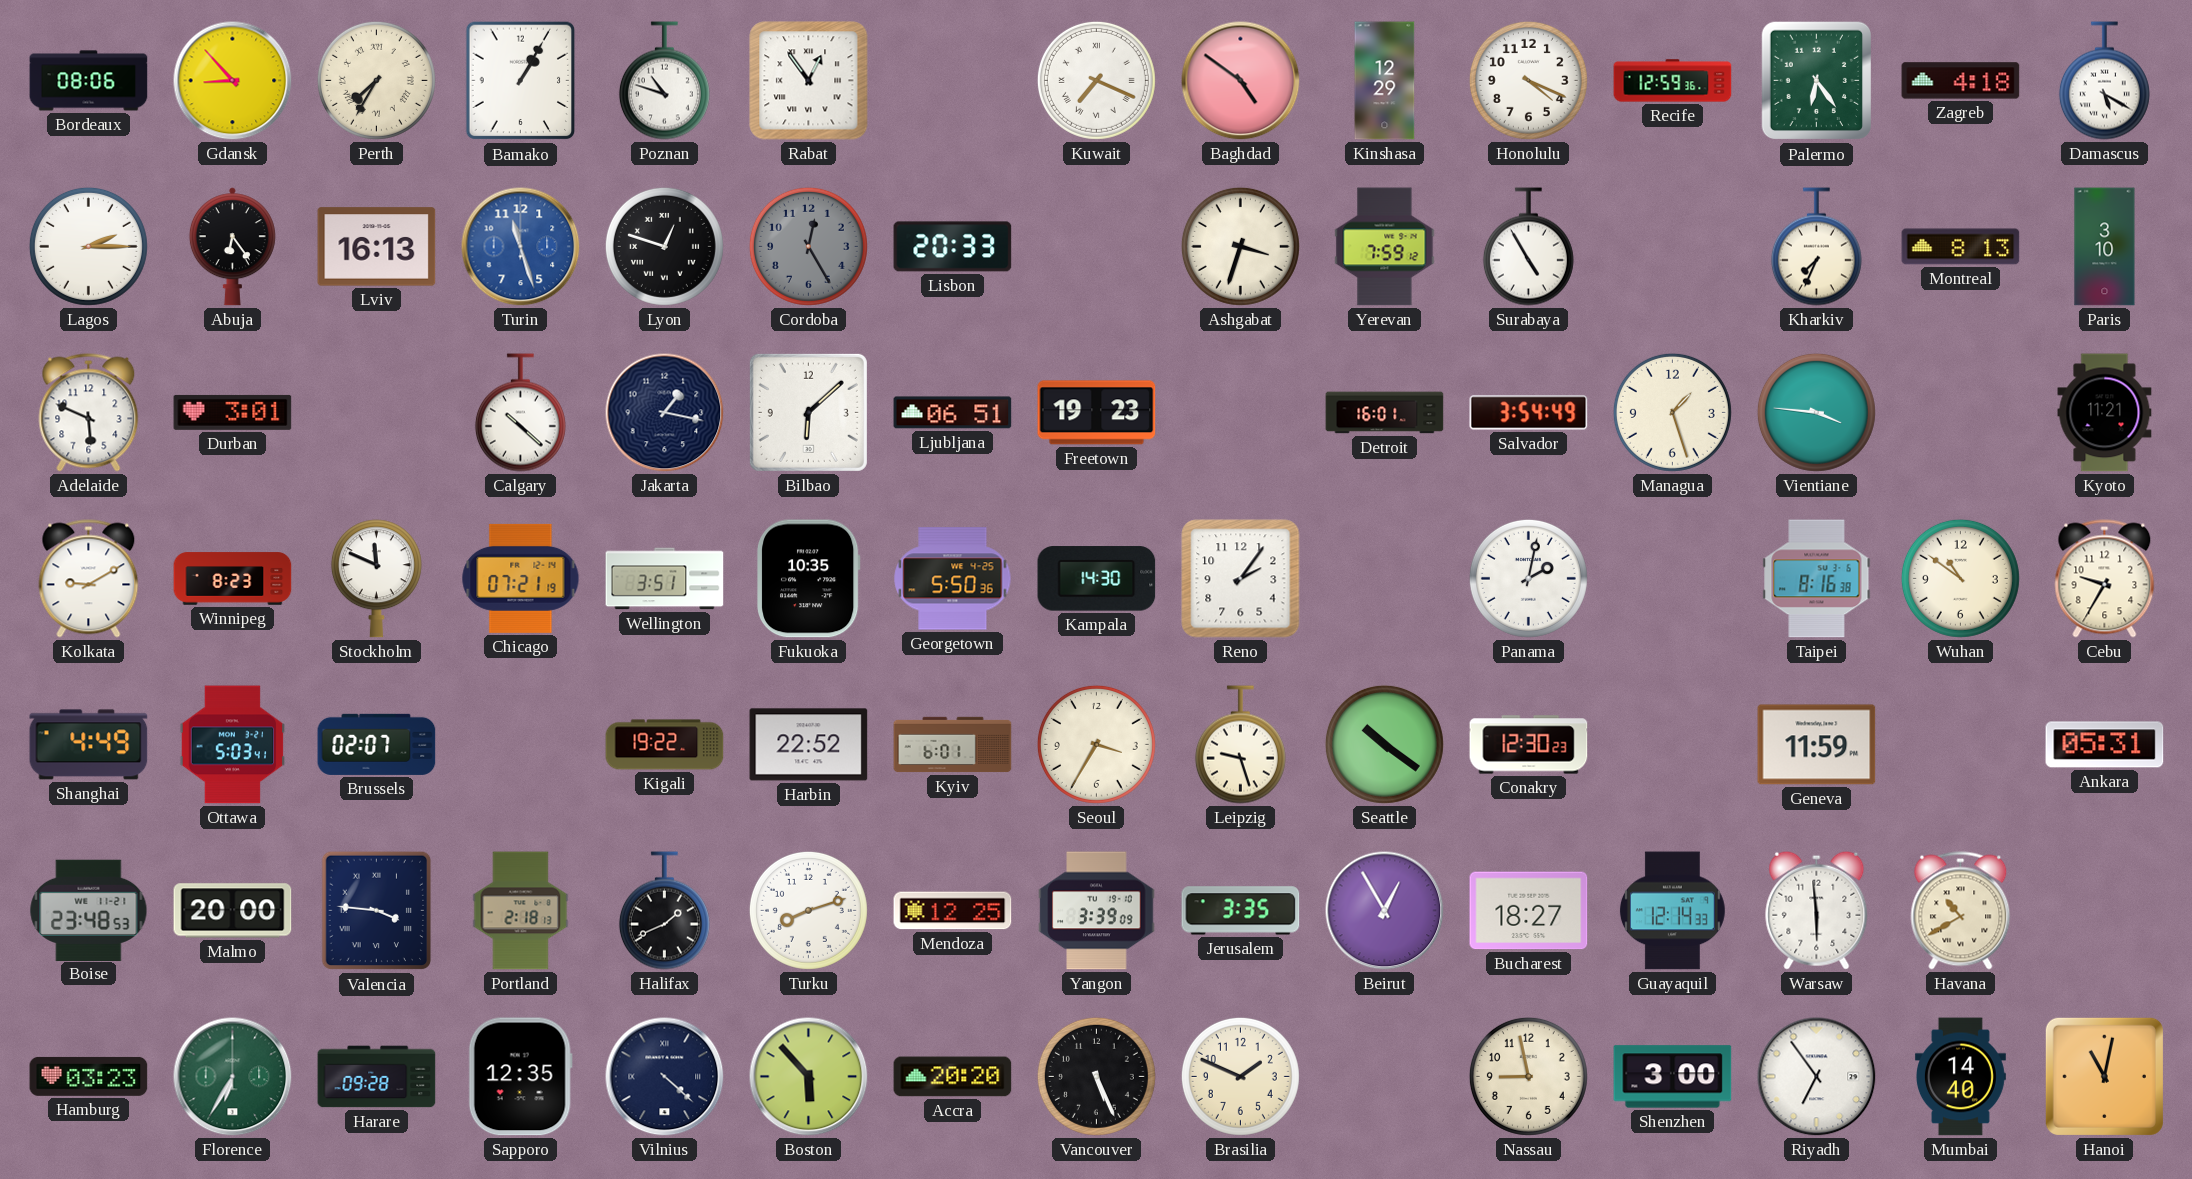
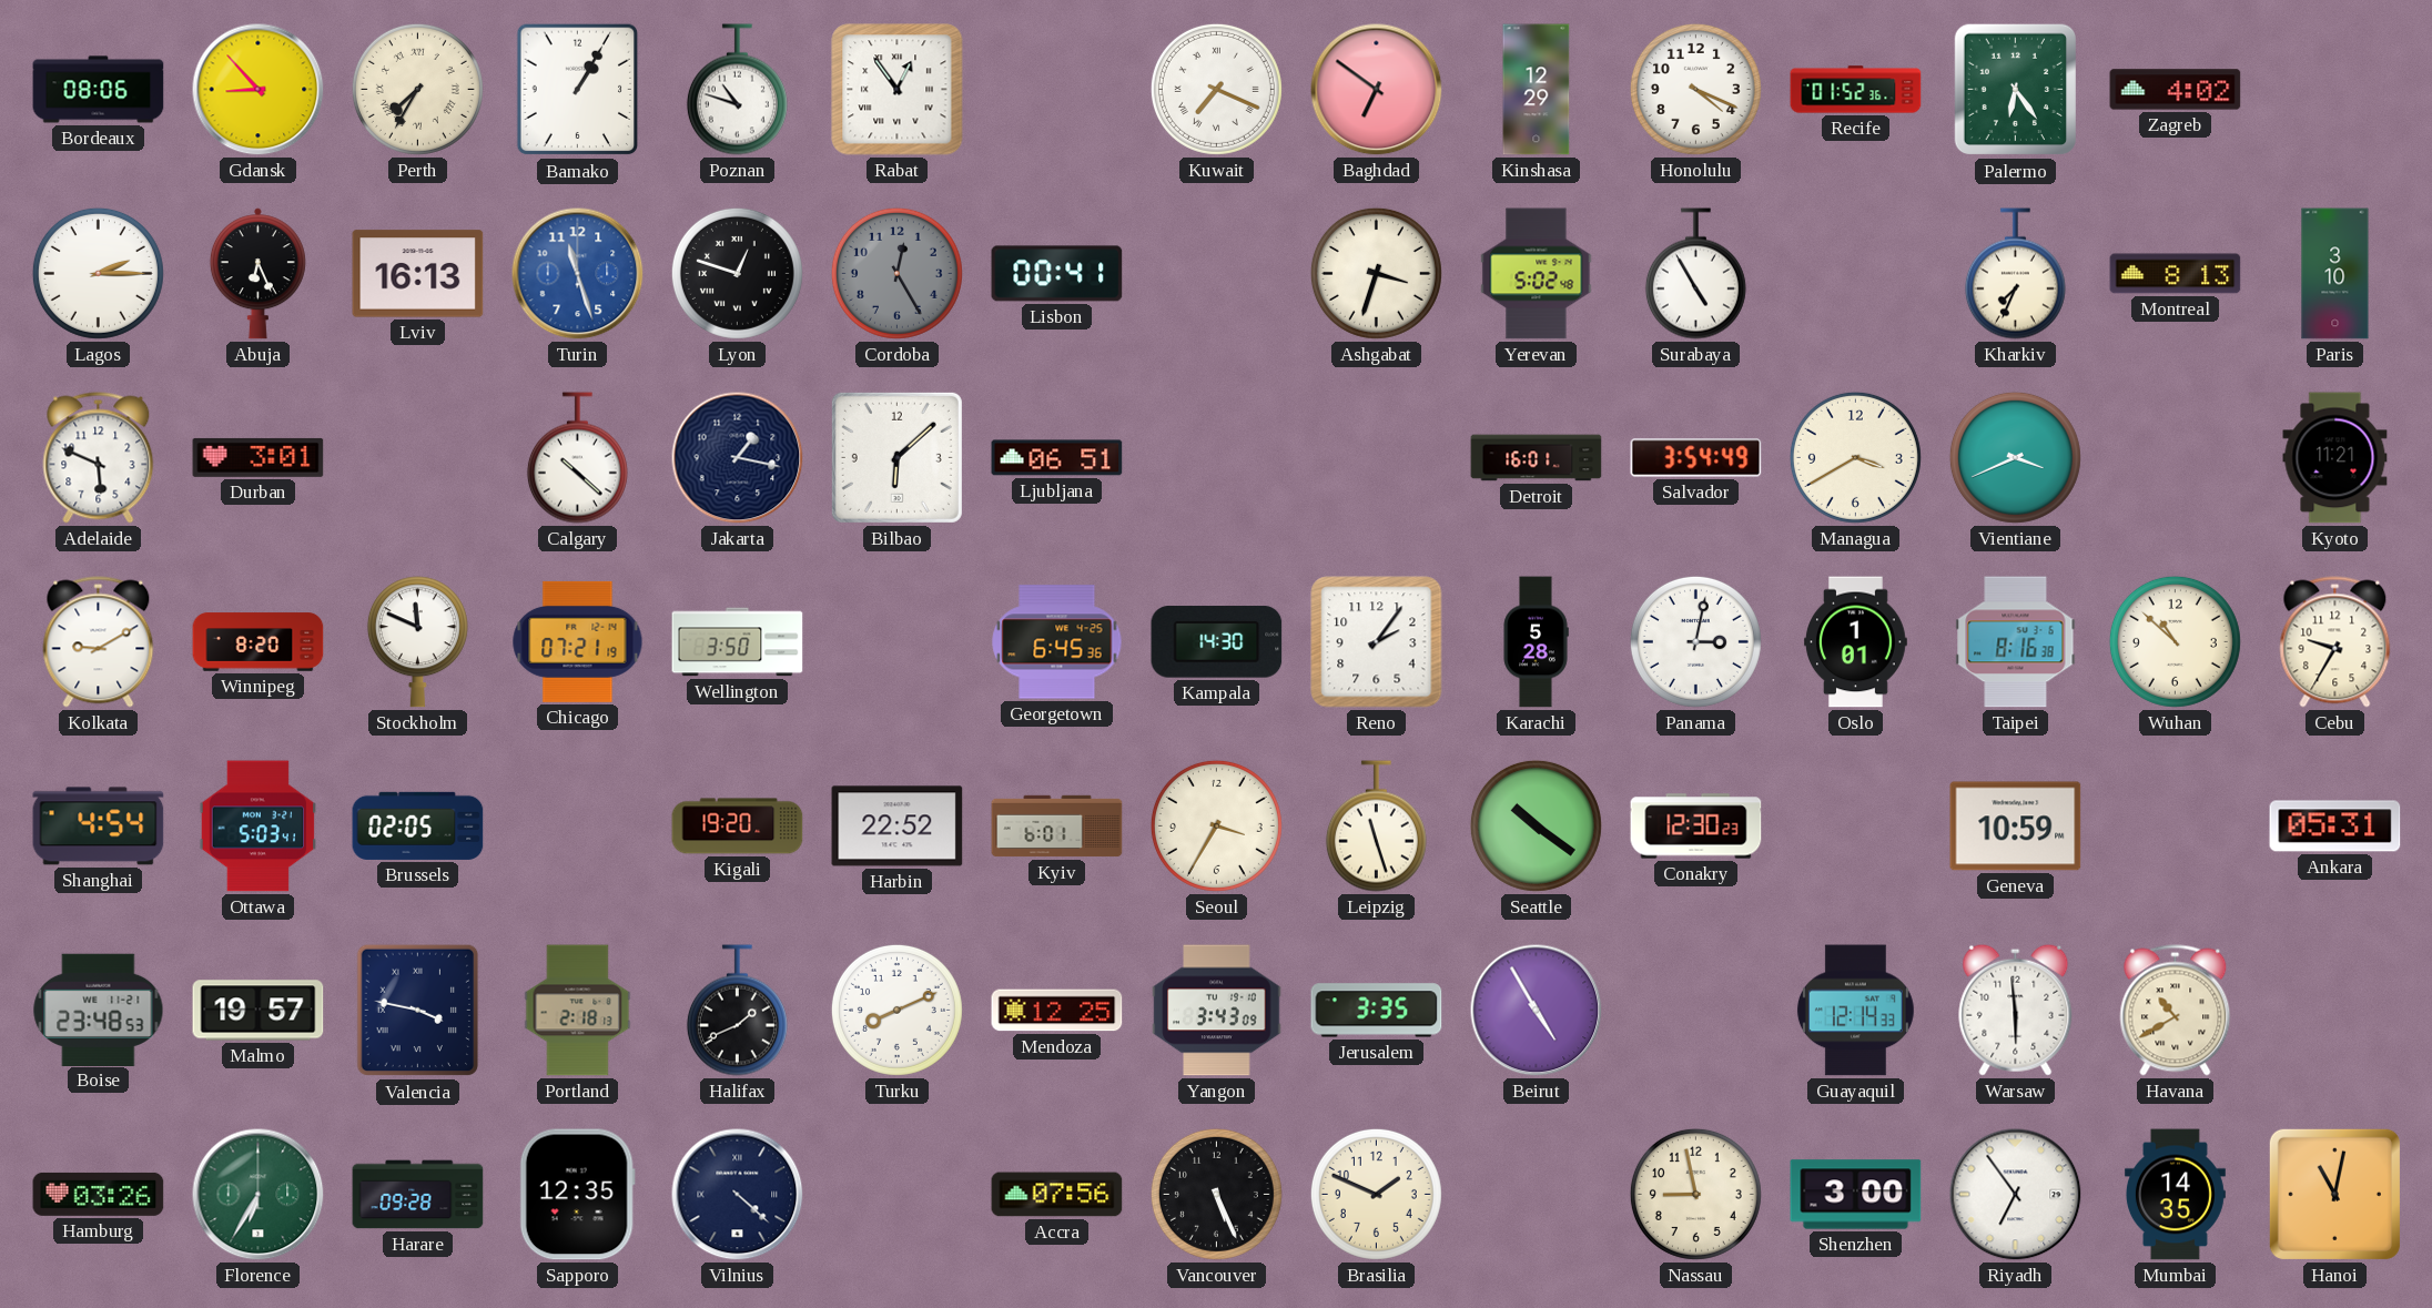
Baghdad: 4:51 -> 6:51 (1377, 90)
Recife: 12:59 -> 01:52 (1856, 90)
Zagreb: 4:18 -> 4:02 (2176, 90)
Damascus: 5:20 -> none (2104, 81)
Abuja: 6:24 -> 6:26 (257, 274)
Lisbon: 20:33 -> 00:41 (1057, 274)
Yerevan: 7:59 -> 5:02 (1537, 274)
Freetown: 19:23 -> none (1097, 413)
Managua: 1:27 -> 3:40 (1855, 457)
Vientiane: 3:46 -> 3:41 (2015, 457)
Winnipeg: 8:23 -> 8:20 (259, 642)
Wellington: 3:51 -> 3:50 (738, 642)
Fukuoka: 10:35 -> none (808, 579)
Georgetown: 5:50 -> 6:45 (1057, 642)
Karachi: none -> 5:28 (1536, 642)
Panama: 2:02 -> 3:02 (1695, 641)
Oslo: none -> 1:01 (1856, 642)
Wuhan: 10:51 -> 10:52 (2175, 641)
Shanghai: 4:49 -> 4:54 (99, 827)
Brussels: 02:07 -> 02:05 (418, 825)
Kigali: 19:22 -> 19:20 (738, 827)
Leipzig: 9:27 -> 11:27 (1376, 827)
Geneva: 11:59 -> 10:59 (2016, 827)
Malmo: 20:00 -> 19:57 (259, 1011)
Valencia: 3:46 -> 3:47 (418, 1011)
Turku: 8:12 -> 8:11 (896, 1010)
Yangon: 3:39 -> 3:43 (1217, 1011)
Beirut: 12:55 -> 4:55 (1537, 1011)
Bucharest: 18:27 -> none (1529, 911)
Hamburg: 03:23 -> 03:26 (99, 1194)
Boston: 5:53 -> none (809, 1077)
Accra: 20:20 -> 07:56 (1057, 1195)
Mumbai: 14:40 -> 14:35 (2175, 1195)
